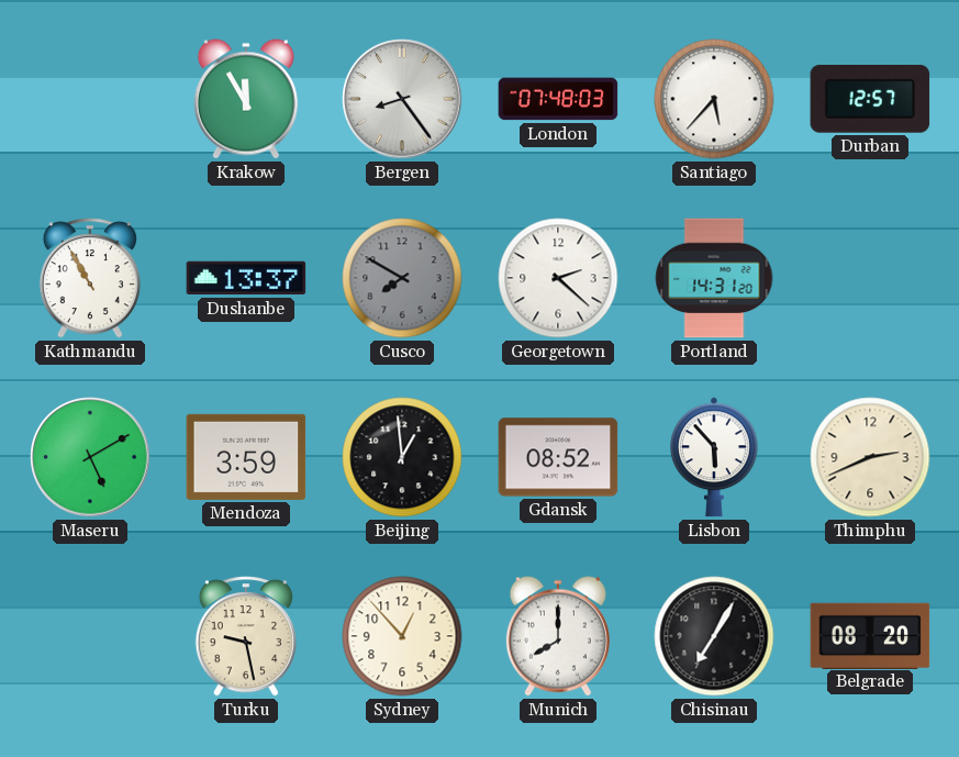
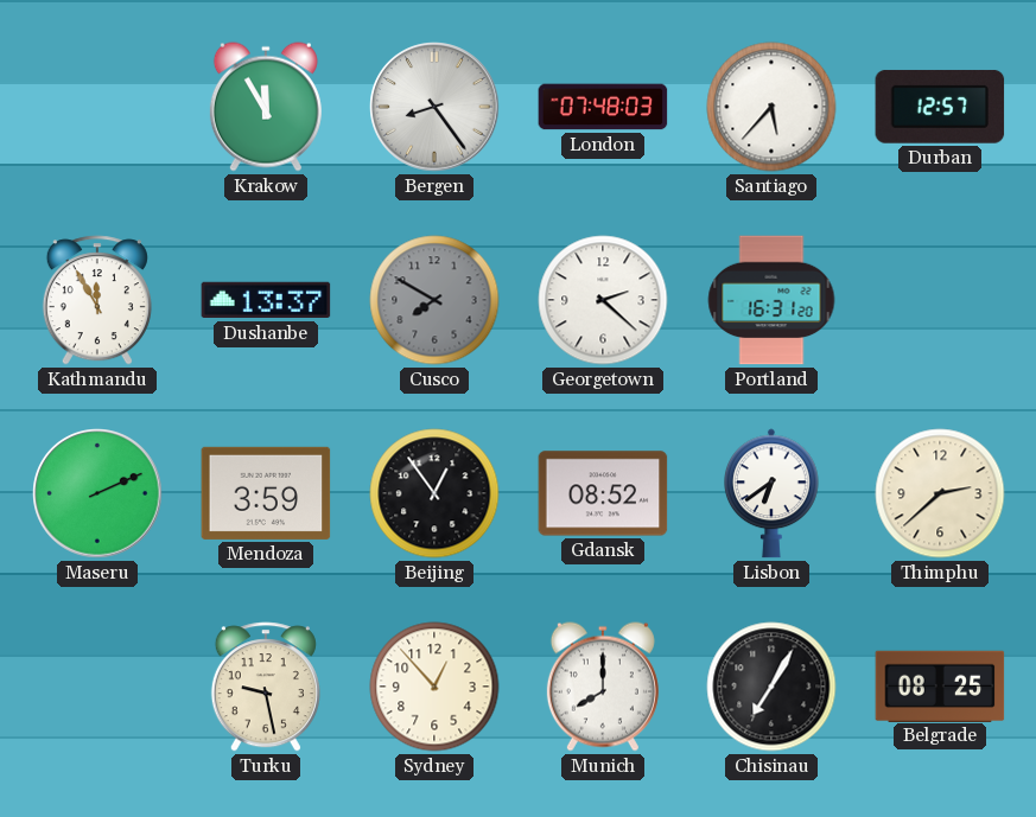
Kathmandu: 10:55 -> 11:55 (97, 300)
Portland: 14:31 -> 16:31 (771, 300)
Maseru: 5:10 -> 2:11 (97, 493)
Beijing: 12:59 -> 12:54 (434, 493)
Lisbon: 5:53 -> 6:39 (773, 493)
Thimphu: 2:41 -> 2:38 (940, 493)
Belgrade: 08:20 -> 08:25 (940, 685)
